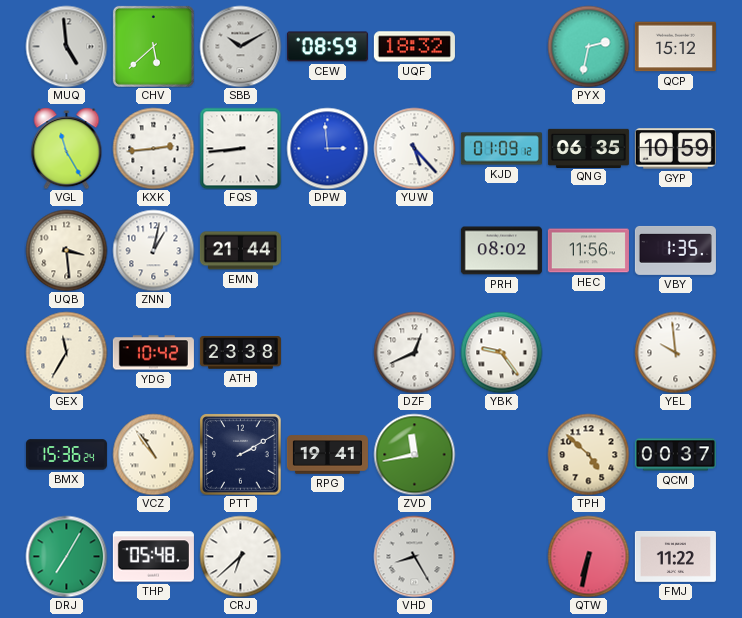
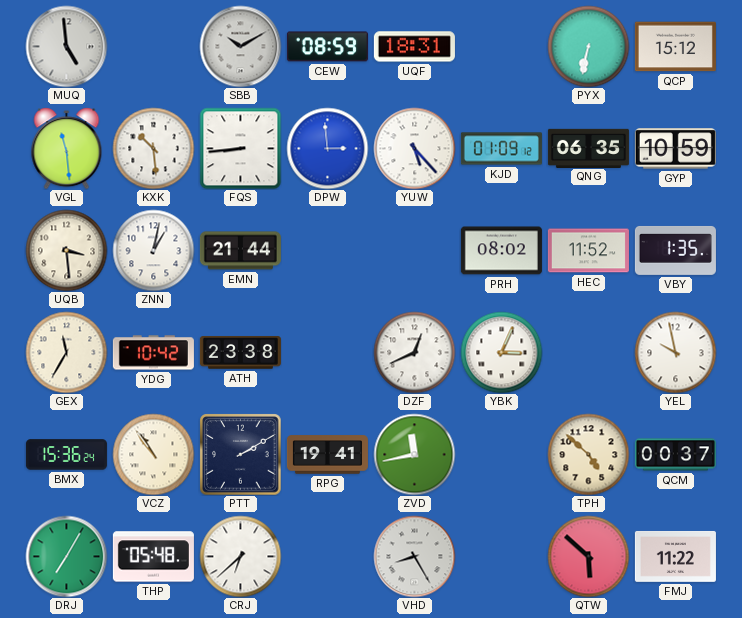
CHV: 5:38 -> none (153, 46)
UQF: 18:32 -> 18:31 (414, 47)
PYX: 2:32 -> 6:32 (588, 46)
VGL: 11:25 -> 11:29 (67, 148)
KXK: 2:44 -> 10:29 (153, 148)
HEC: 11:56 -> 11:52 (588, 251)
YBK: 9:24 -> 3:04 (501, 352)
YEL: 9:59 -> 9:58 (675, 352)
QTW: 6:32 -> 5:52 (588, 556)
